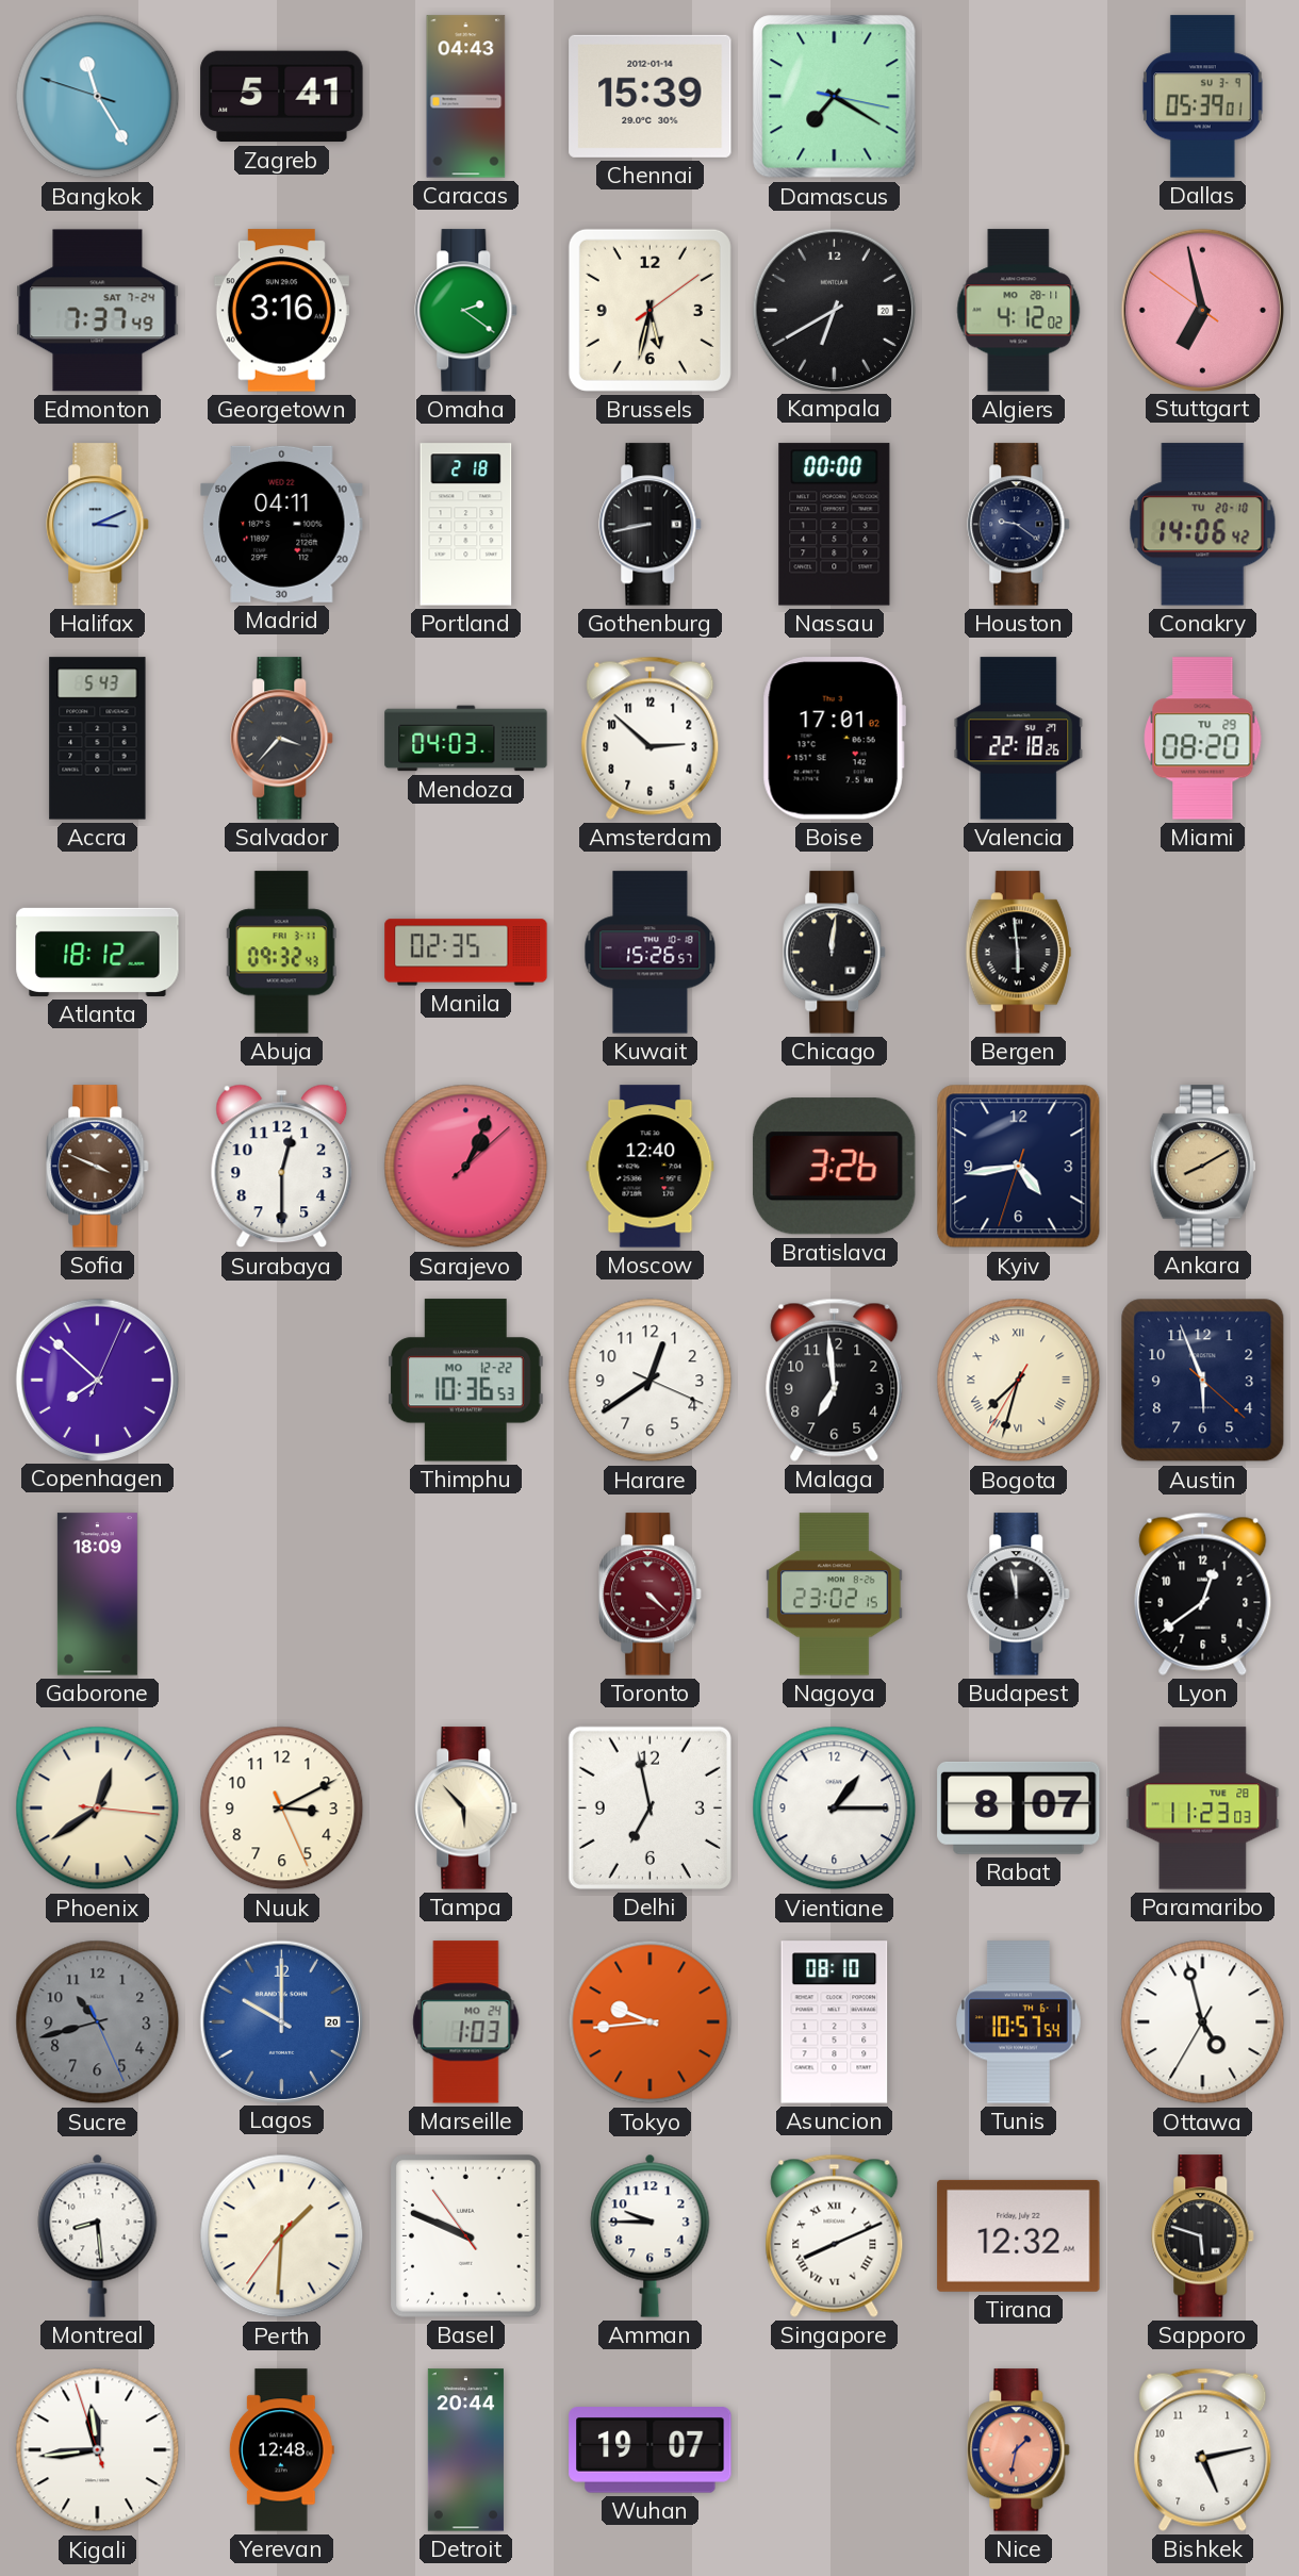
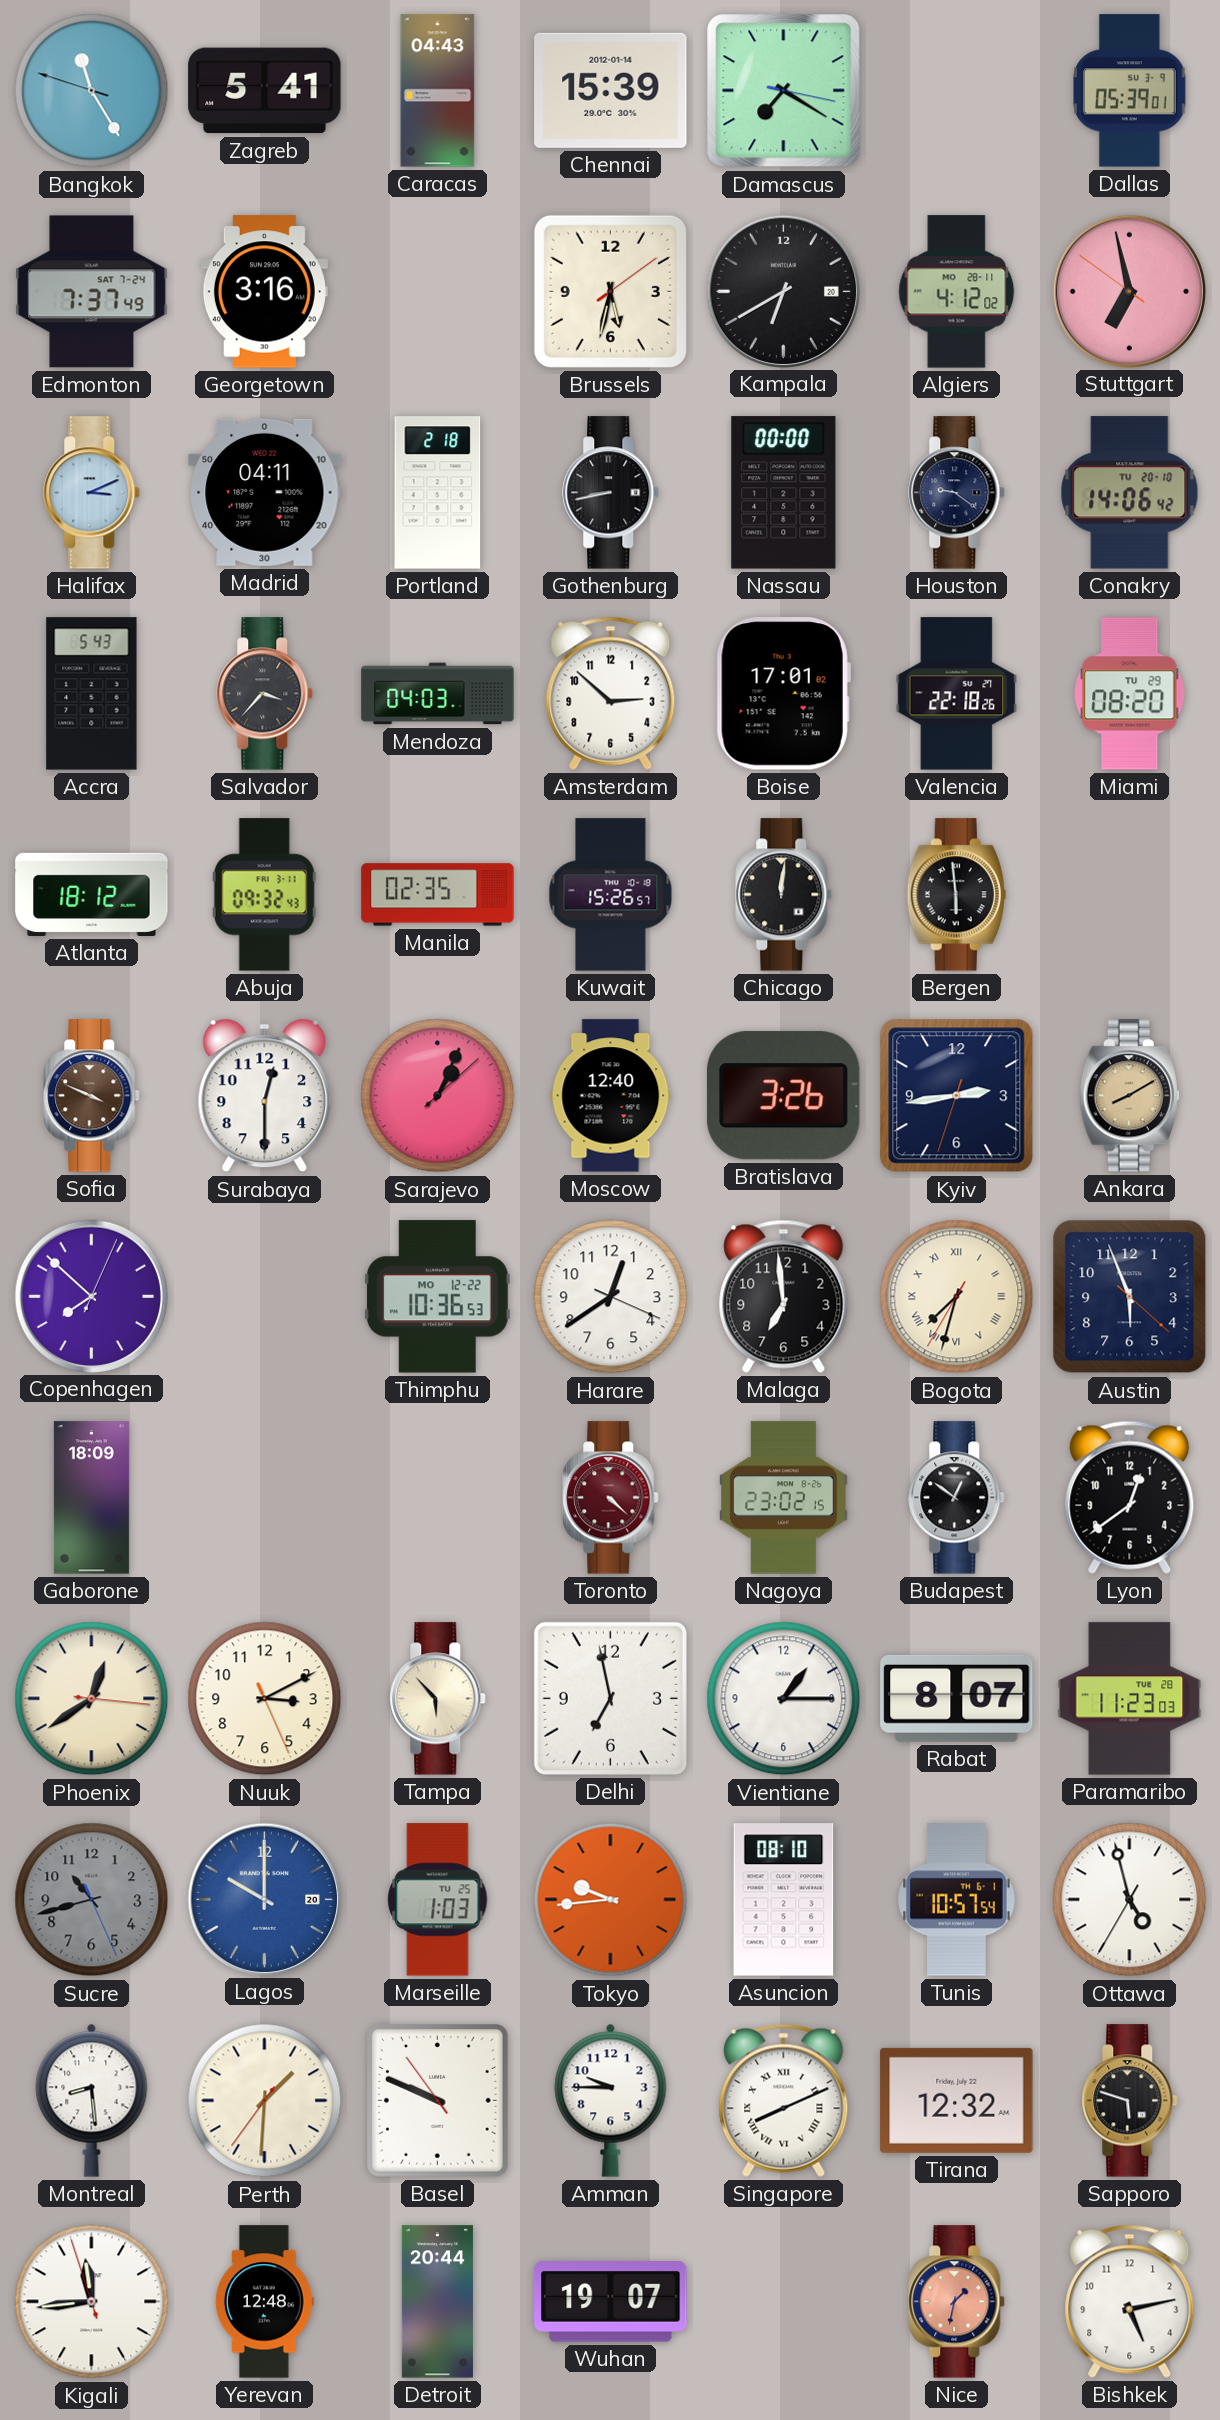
Omaha: 2:21 -> none (466, 311)
Kyiv: 4:43 -> 2:43 (957, 1096)
Budapest: 11:58 -> 12:51 (957, 1498)
Marseille date: MO 24 -> TU 25 (438, 1900)
